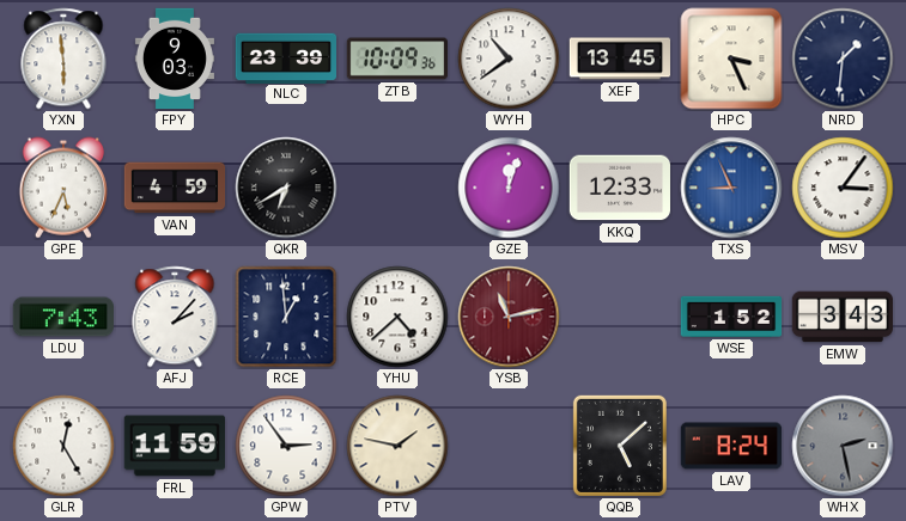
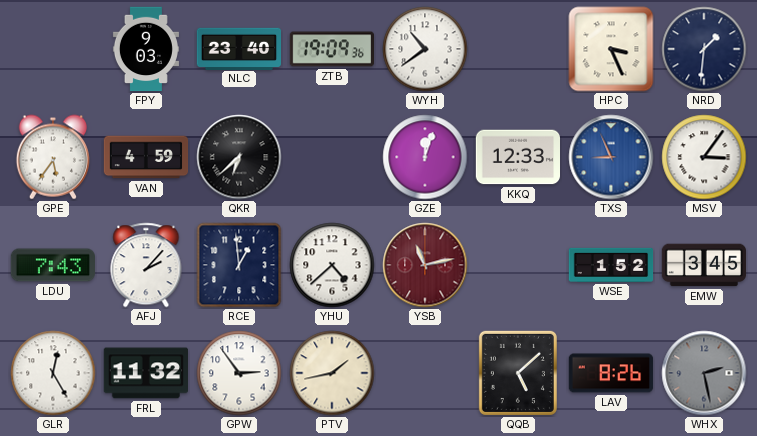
YXN: 5:59 -> none (63, 59)
NLC: 23:39 -> 23:40 (239, 48)
ZTB: 10:09 -> 19:09 (331, 49)
XEF: 13:45 -> none (619, 59)
GPE: 5:34 -> 5:36 (53, 157)
QKR: 6:40 -> 6:38 (239, 157)
EMW: 3:43 -> 3:45 (703, 265)
FRL: 11:59 -> 11:32 (145, 373)
PTV: 1:47 -> 1:43 (332, 373)
LAV: 8:24 -> 8:26 (611, 373)
